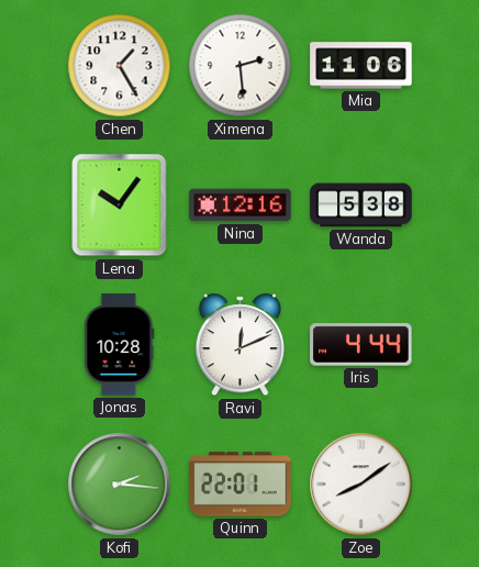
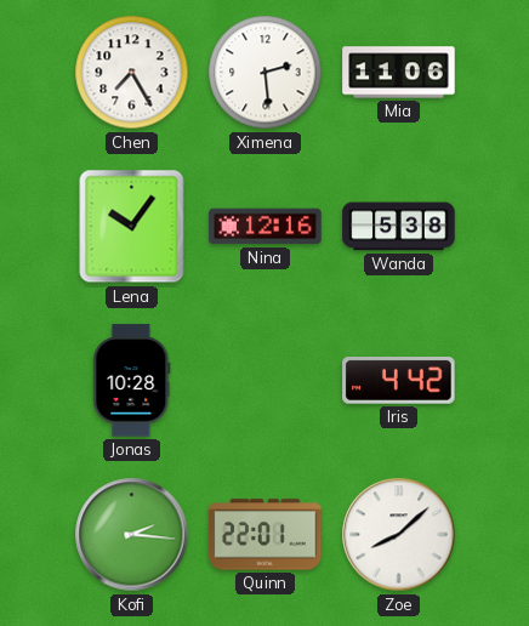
Chen: 1:25 -> 7:25 (132, 73)
Ravi: 12:11 -> none (239, 345)
Iris: 4:44 -> 4:42 (399, 381)
Zoe: 8:09 -> 8:08 (399, 535)
